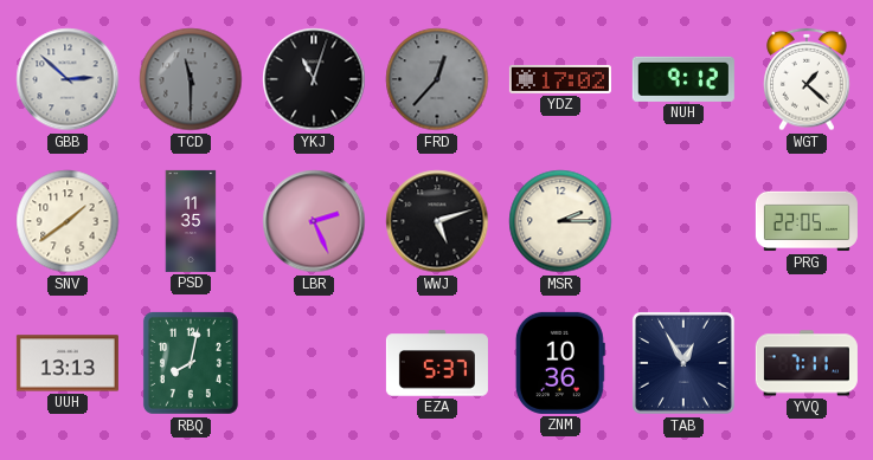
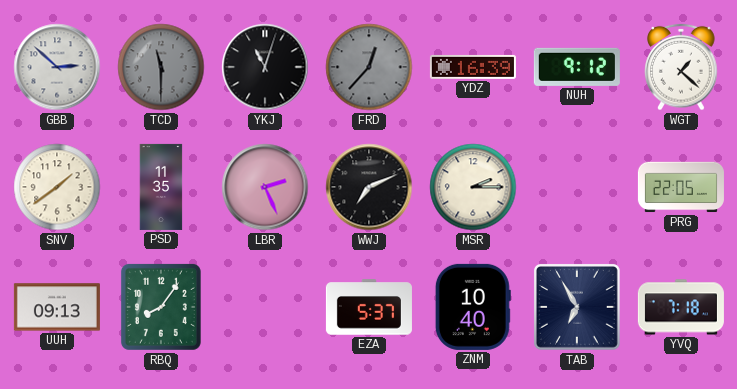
YDZ: 17:02 -> 16:39 (473, 67)
WWJ: 5:12 -> 7:11 (369, 187)
UUH: 13:13 -> 09:13 (57, 307)
RBQ: 8:02 -> 8:06 (161, 307)
ZNM: 10:36 -> 10:40 (473, 307)
TAB: 12:55 -> 6:55 (577, 307)
YVQ: 7:11 -> 7:18 (681, 307)
